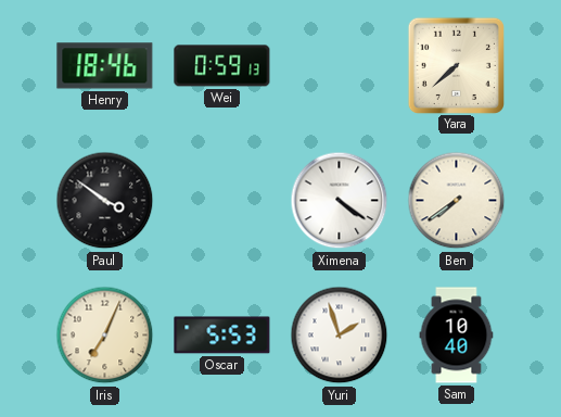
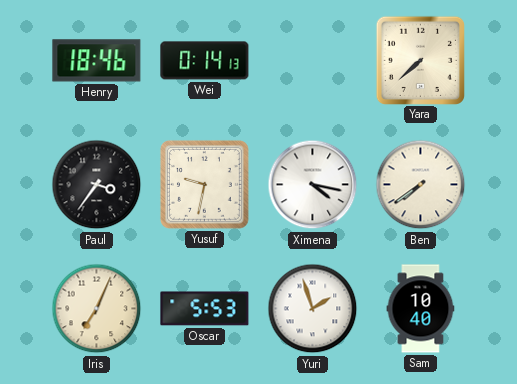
Wei: 0:59 -> 0:14 (205, 61)
Paul: 3:51 -> 3:36 (97, 185)
Yusuf: none -> 9:32 (204, 184)
Ximena: 4:21 -> 4:17 (313, 185)
